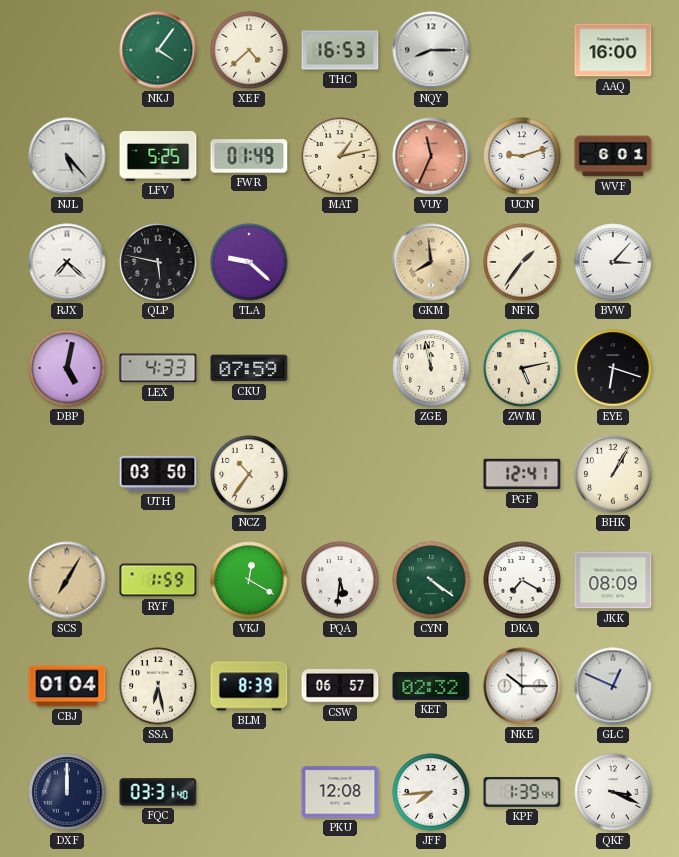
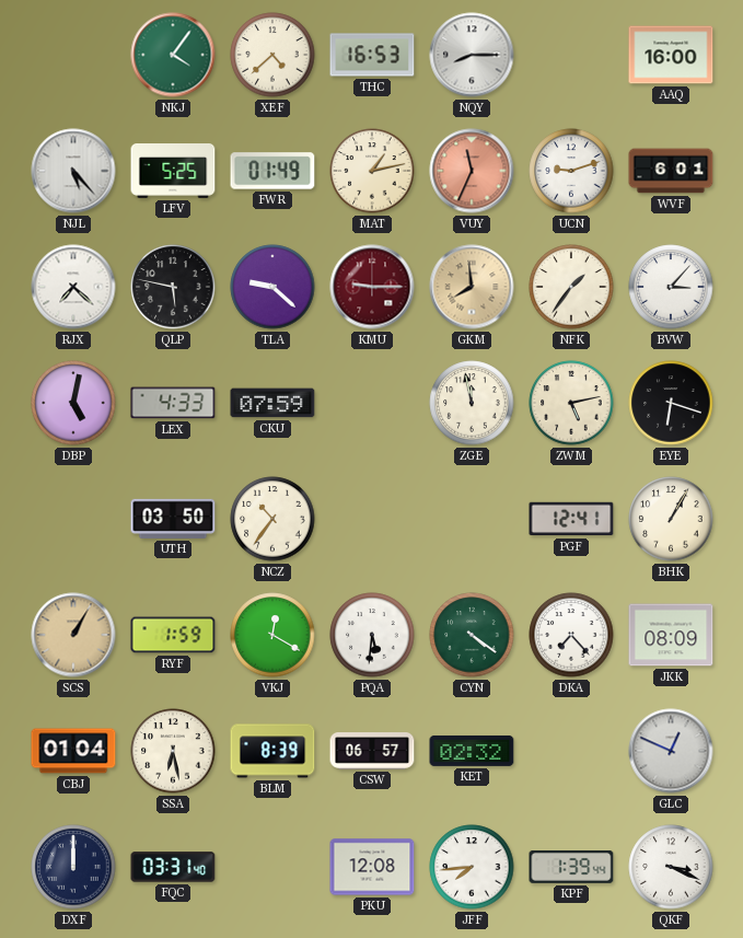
KMU: none -> 9:15 (372, 287)
SCS: 7:05 -> 1:05 (73, 635)
DKA: 7:20 -> 7:23 (571, 635)
NKE: 10:15 -> none (522, 686)
